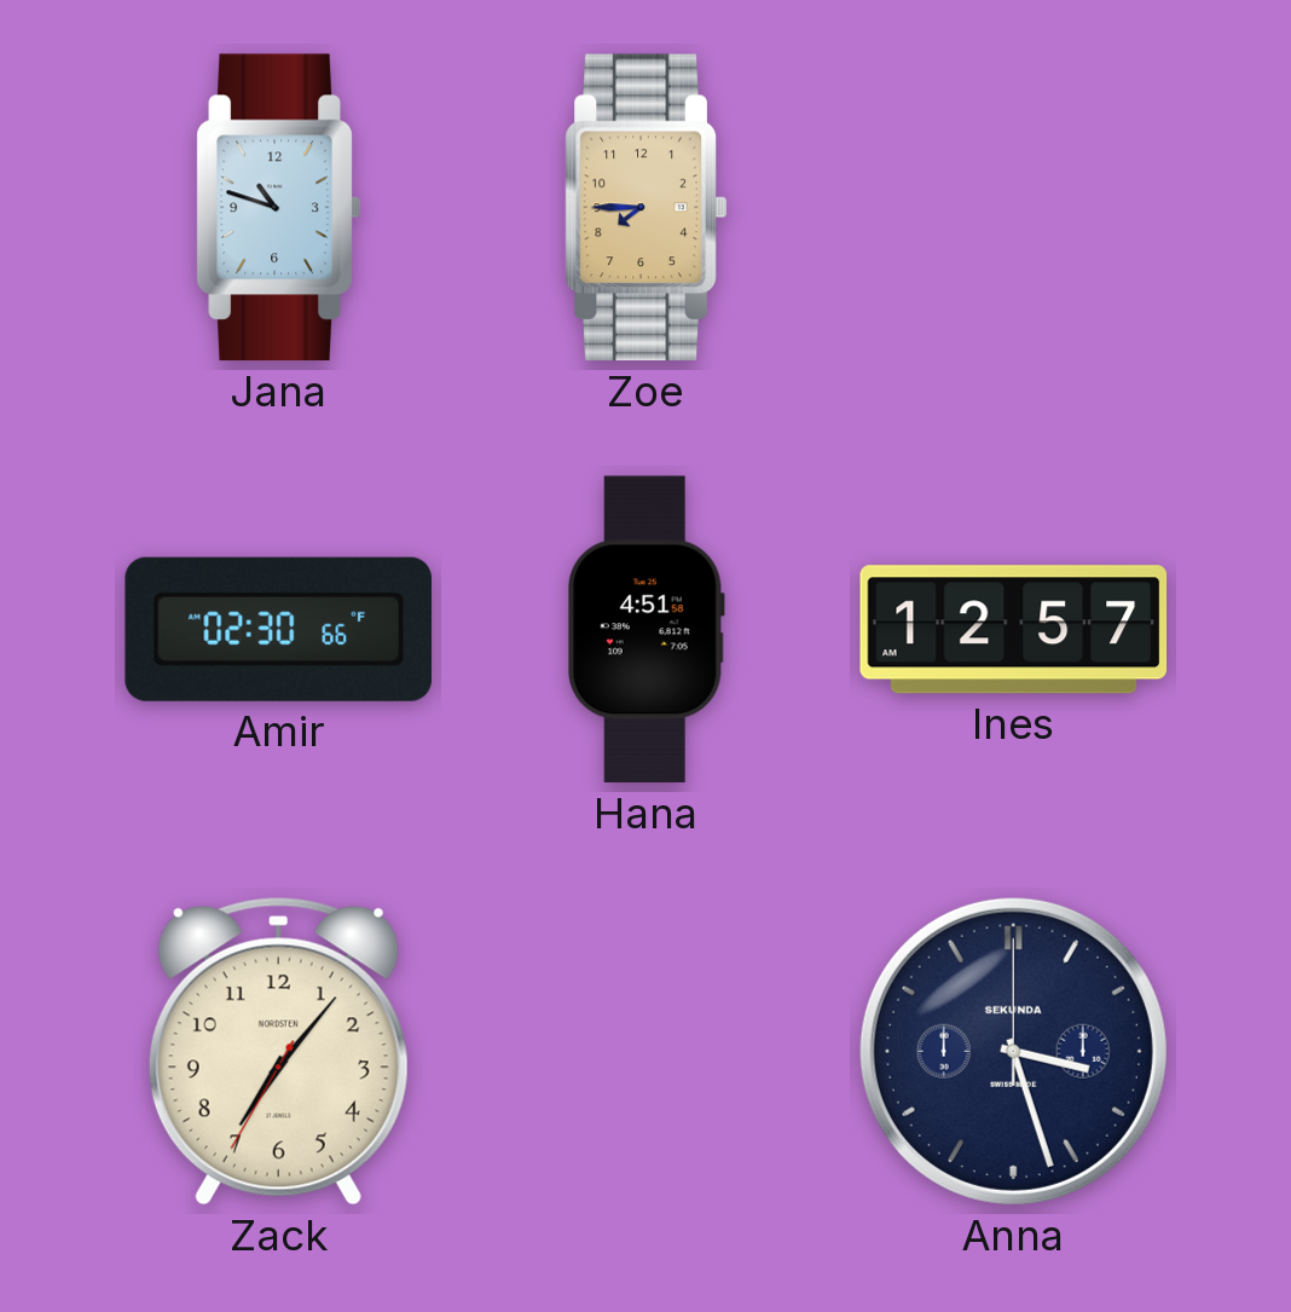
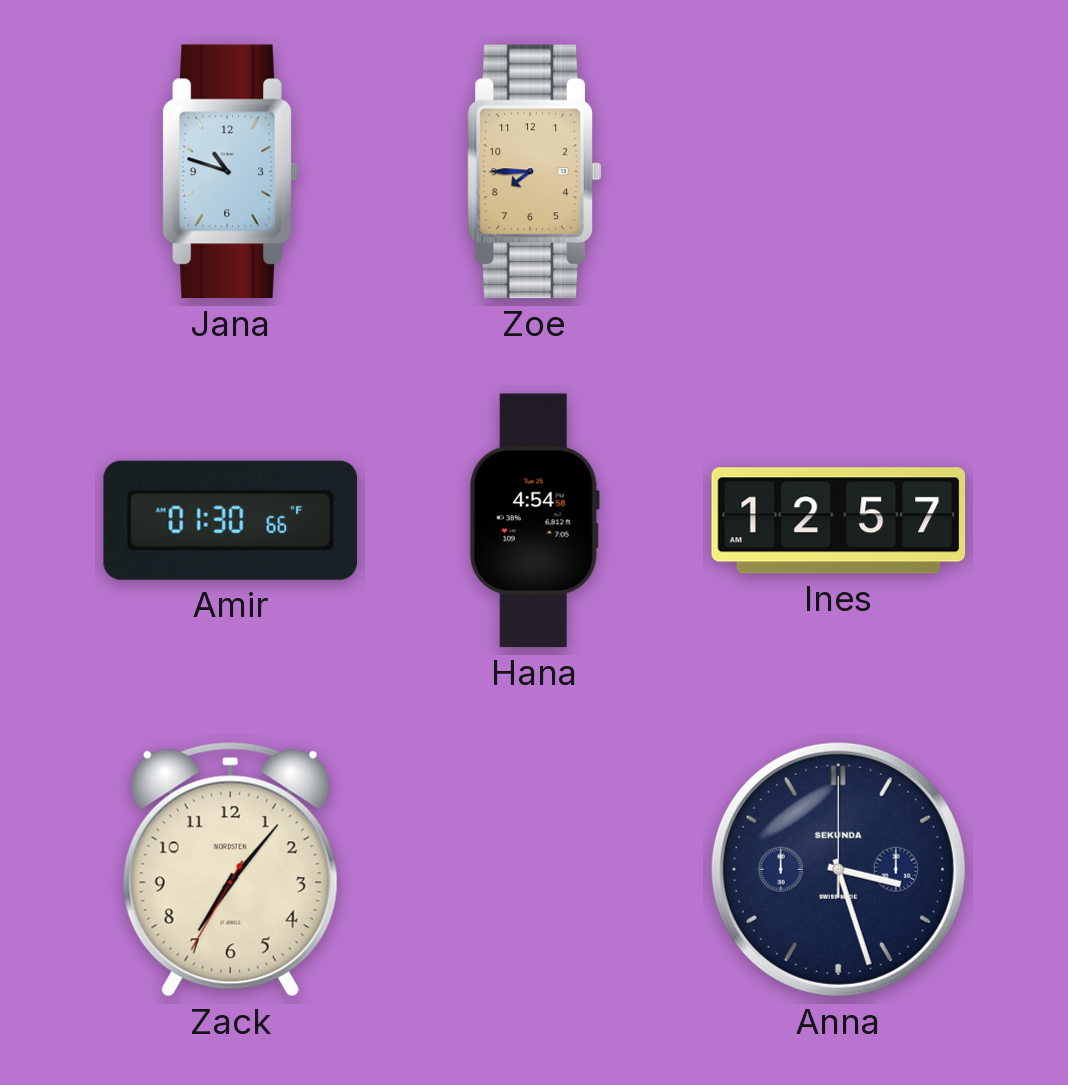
Amir: 02:30 -> 01:30 (230, 520)
Hana: 4:51 -> 4:54 (534, 521)
